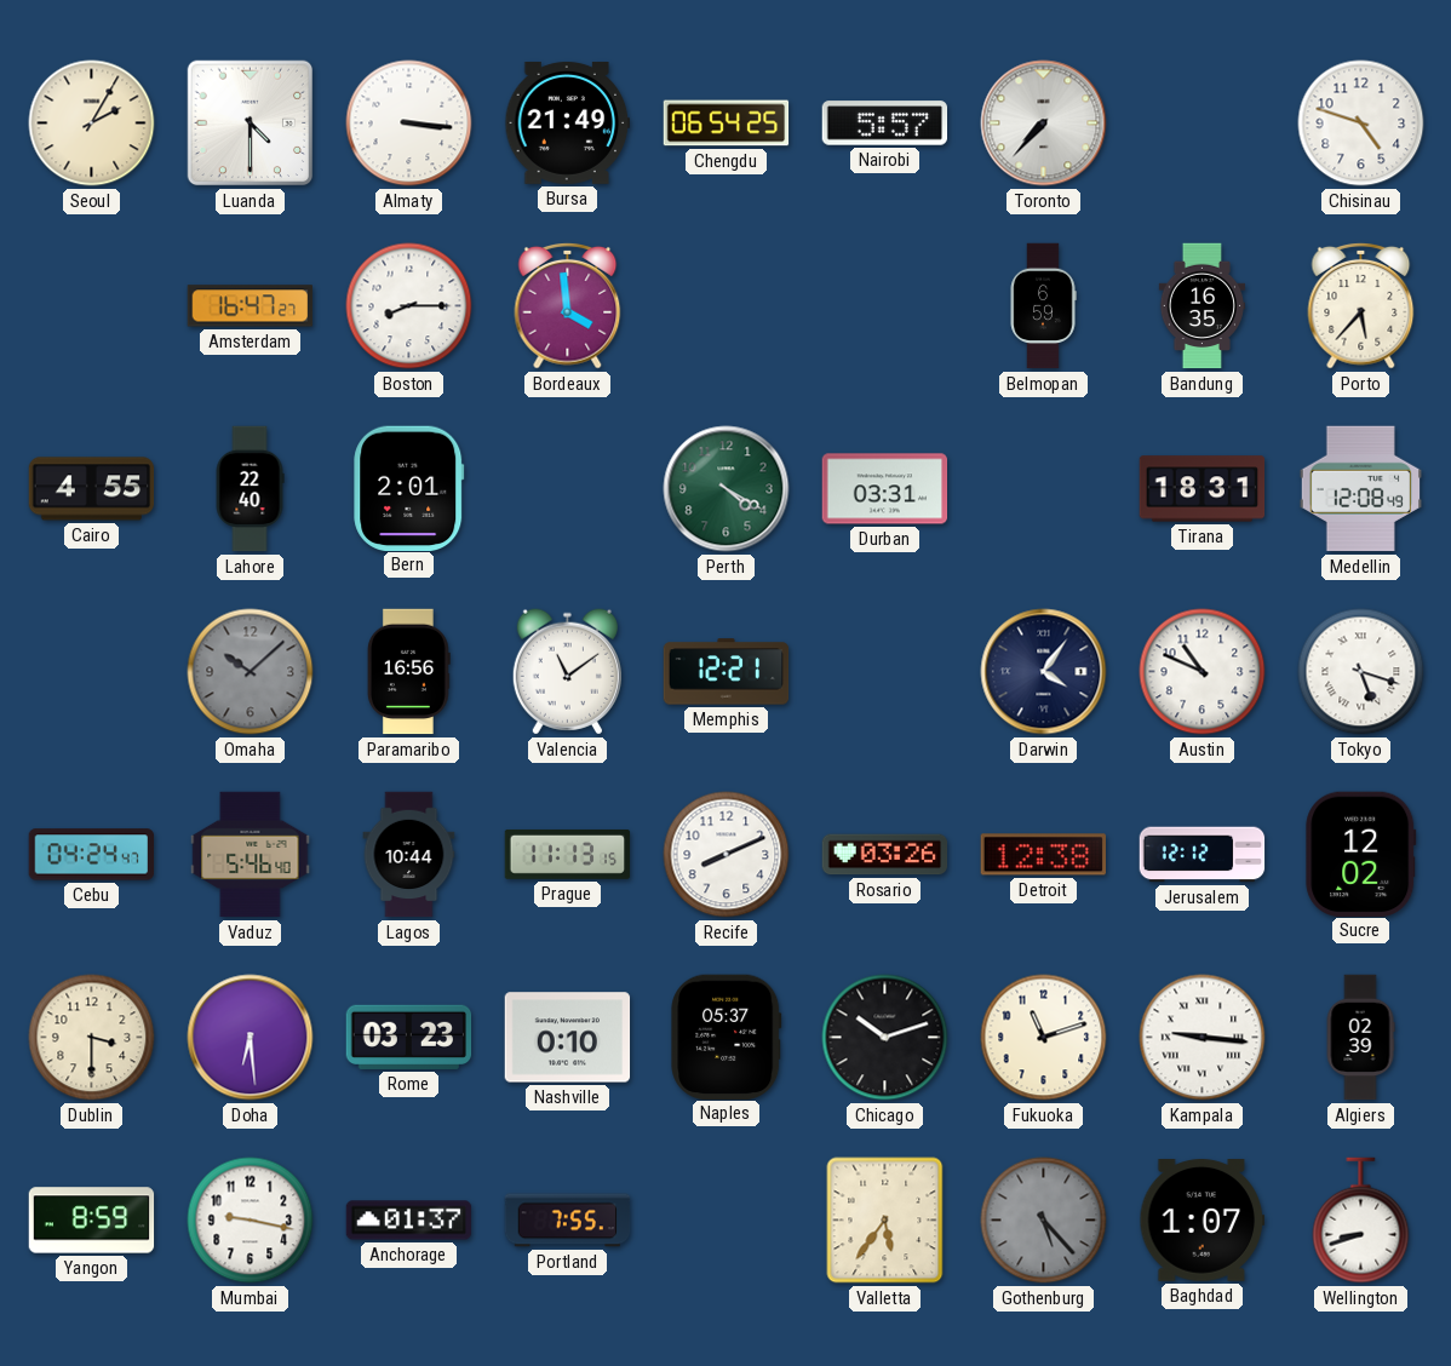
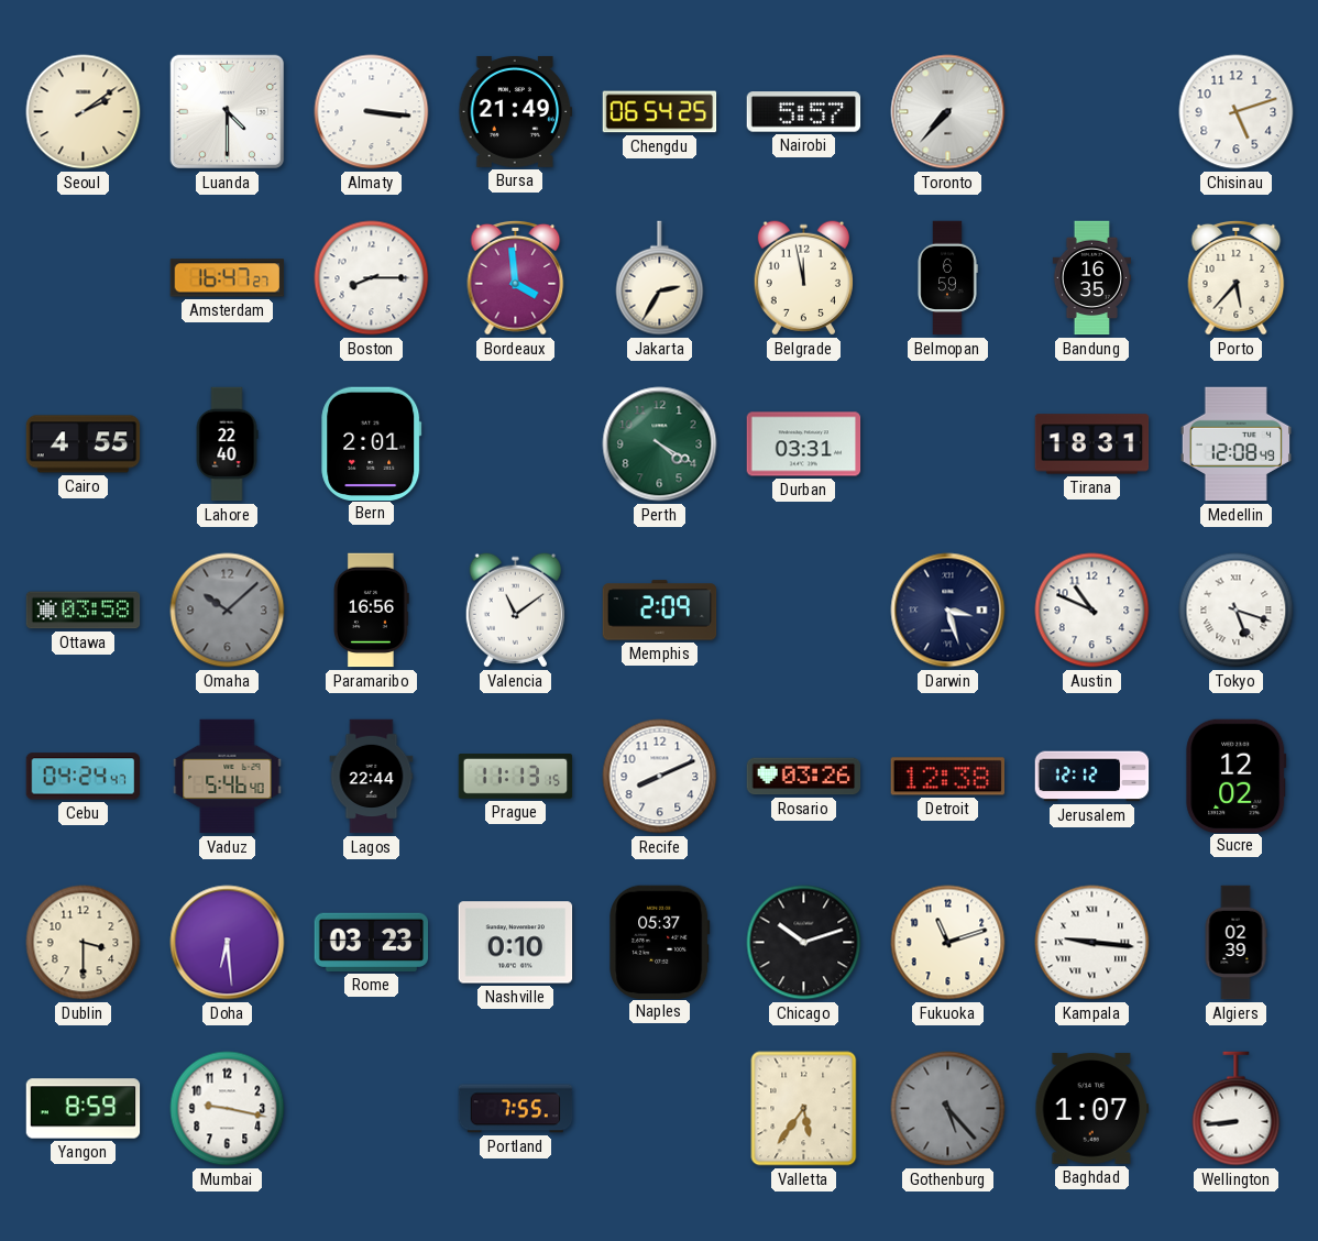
Seoul: 2:05 -> 2:09 (84, 112)
Chisinau: 4:48 -> 5:12 (1237, 112)
Jakarta: none -> 2:35 (660, 278)
Belgrade: none -> 11:58 (803, 278)
Ottawa: none -> 03:58 (84, 611)
Memphis: 12:21 -> 2:09 (660, 611)
Darwin: 4:06 -> 3:27 (948, 611)
Lagos: 10:44 -> 22:44 (372, 777)
Anchorage: 01:37 -> none (409, 1221)
Wellington: 8:42 -> 8:44 (1237, 1109)
